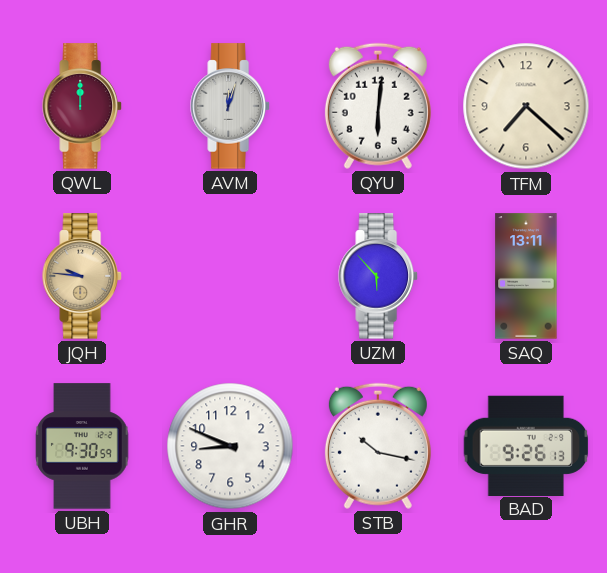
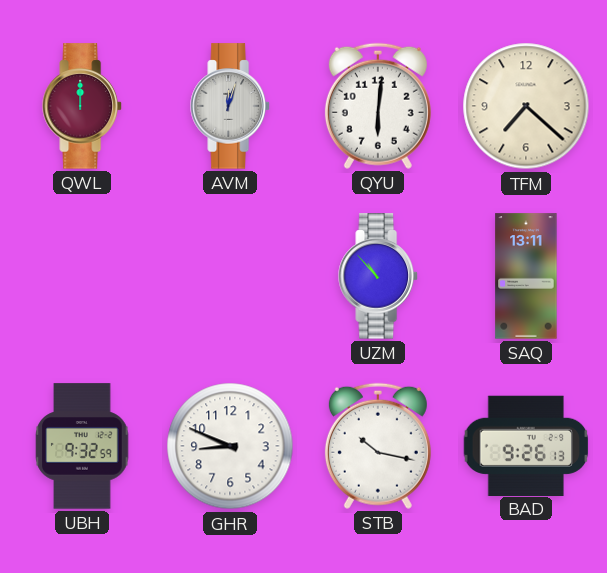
JQH: 9:46 -> none (82, 276)
UZM: 5:53 -> 10:53 (378, 276)
UBH: 9:30 -> 9:32 (82, 446)
